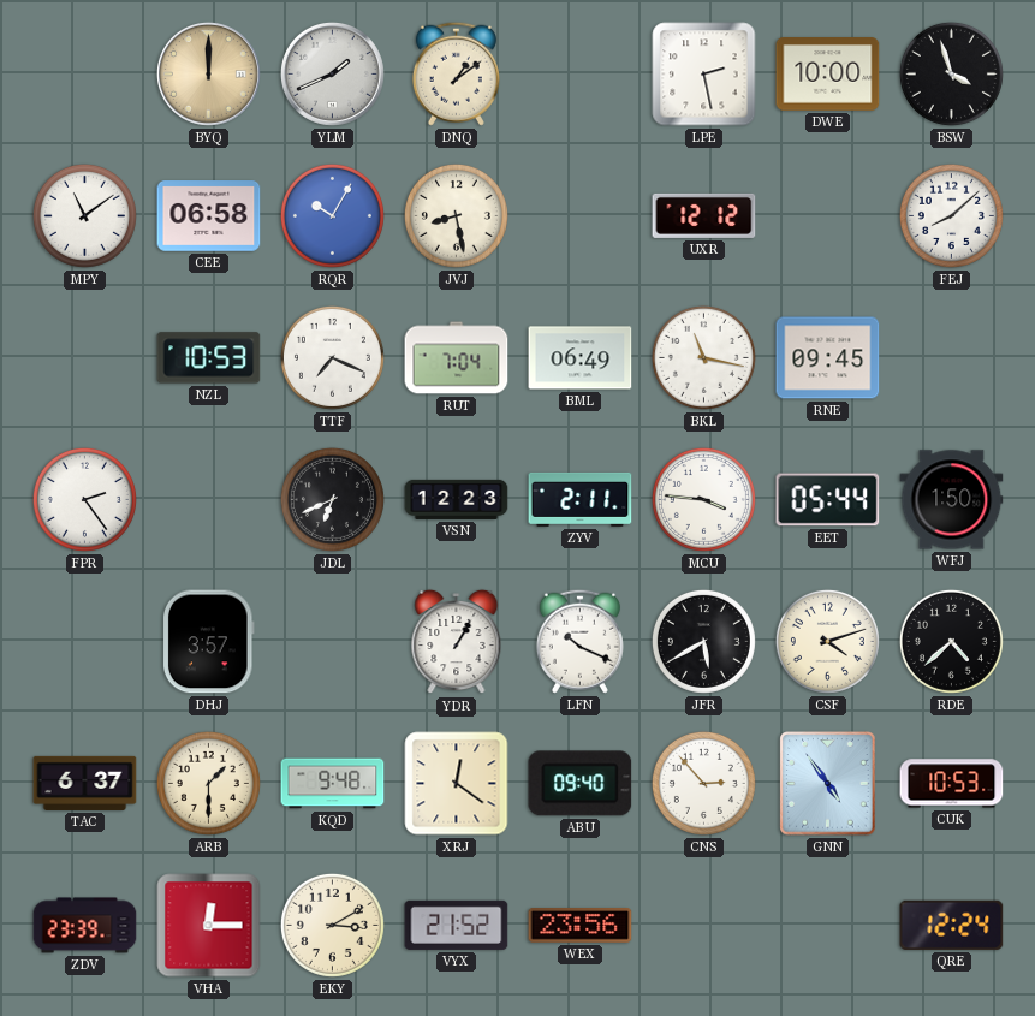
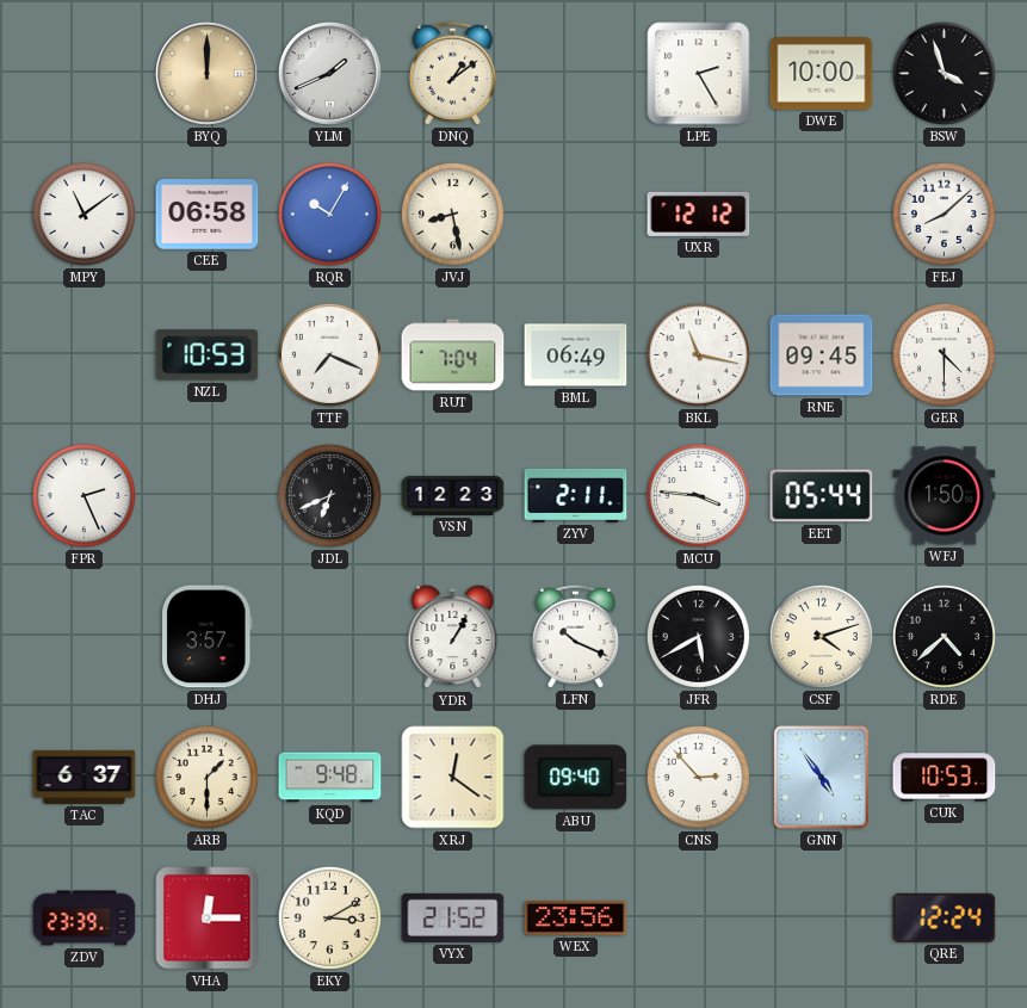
LPE: 2:28 -> 2:25 (699, 74)
GER: none -> 4:30 (944, 354)
FPR: 2:24 -> 2:26 (83, 495)
